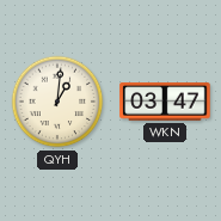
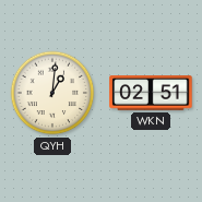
WKN: 03:47 -> 02:51 (151, 93)
